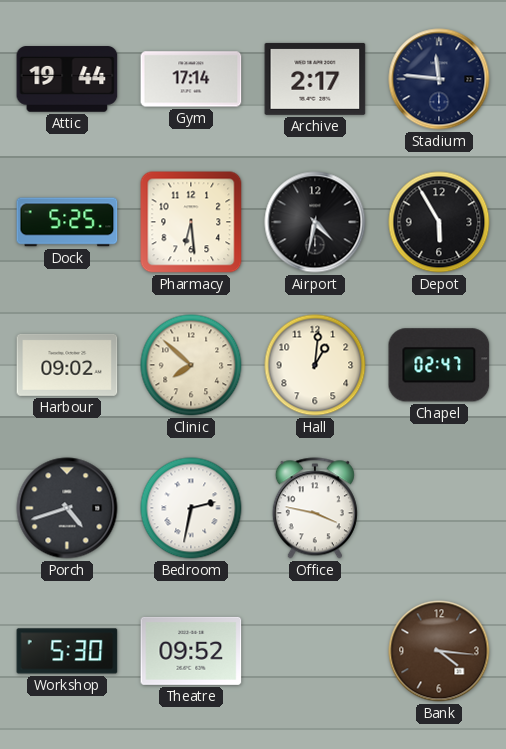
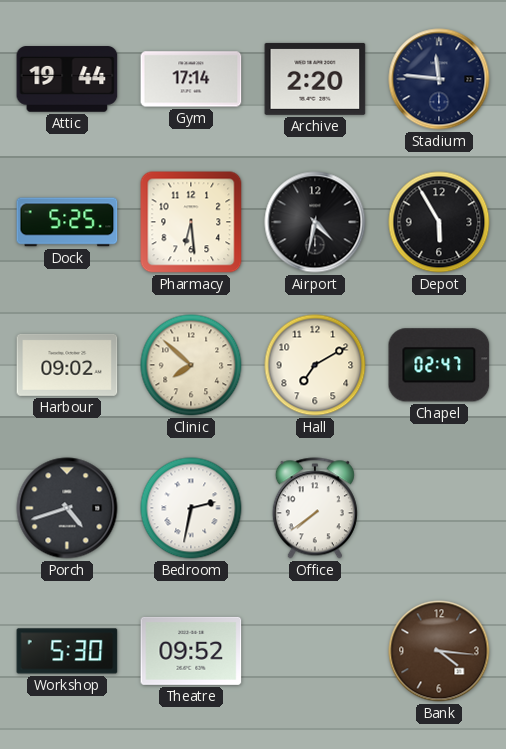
Archive: 2:17 -> 2:20 (315, 79)
Hall: 1:01 -> 7:10 (315, 365)
Office: 3:47 -> 7:39 (315, 508)
